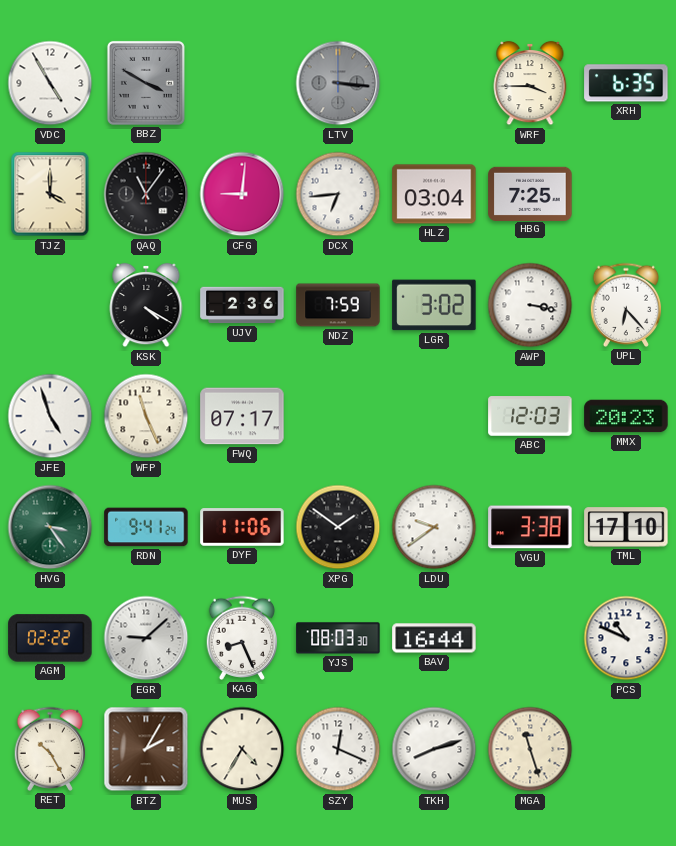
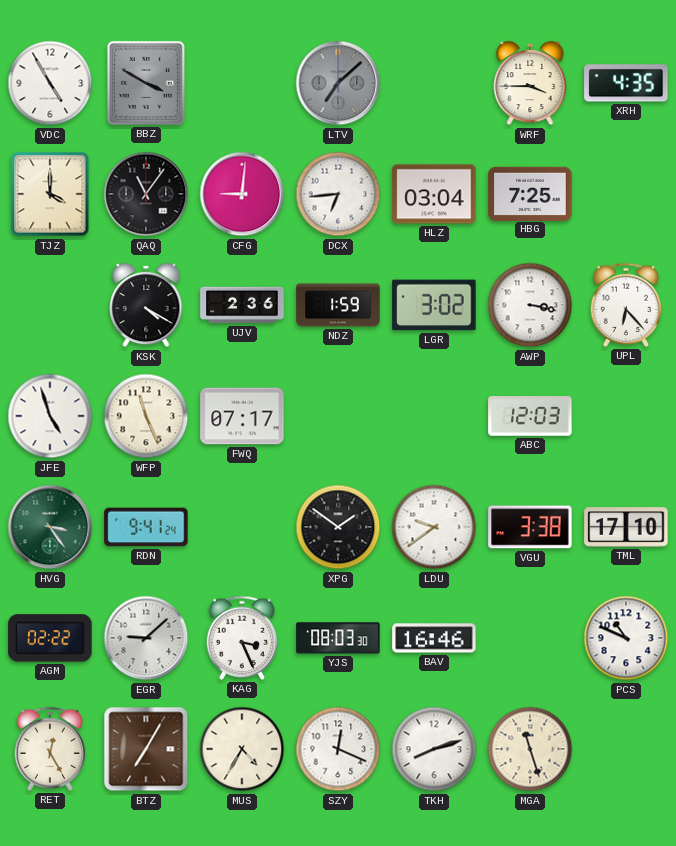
LTV: 3:16 -> 7:08 (338, 83)
XRH: 6:35 -> 4:35 (626, 83)
NDZ: 7:59 -> 1:59 (338, 305)
MMX: 20:23 -> none (626, 416)
DYF: 11:06 -> none (242, 527)
KAG: 8:26 -> 3:26 (242, 638)
BAV: 16:44 -> 16:46 (434, 638)
RET: 10:25 -> 12:25 (50, 749)
BTZ: 2:05 -> 7:05 (146, 749)
